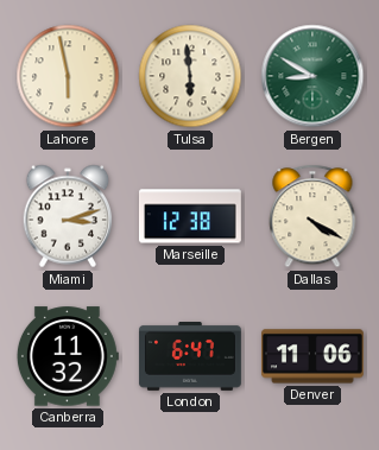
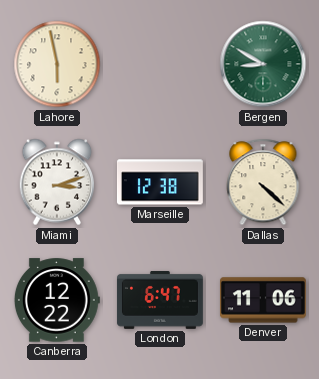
Tulsa: 5:59 -> none (190, 76)
Dallas: 4:20 -> 4:22 (263, 182)
Canberra: 11:32 -> 12:22 (57, 300)
